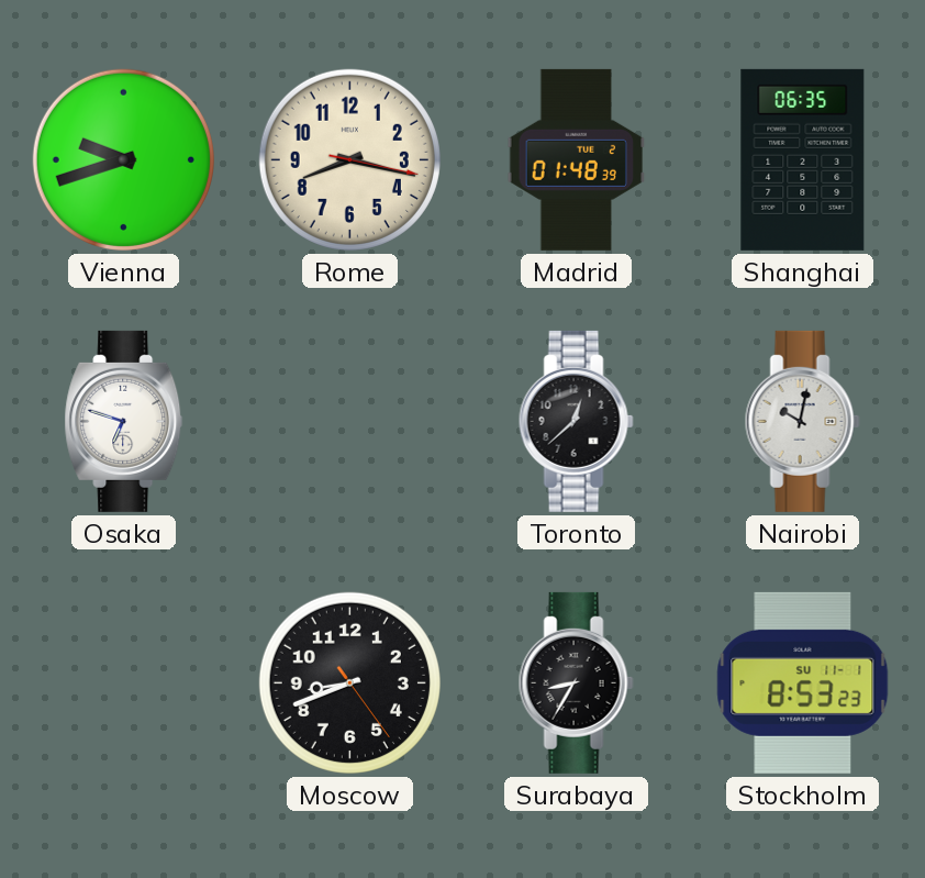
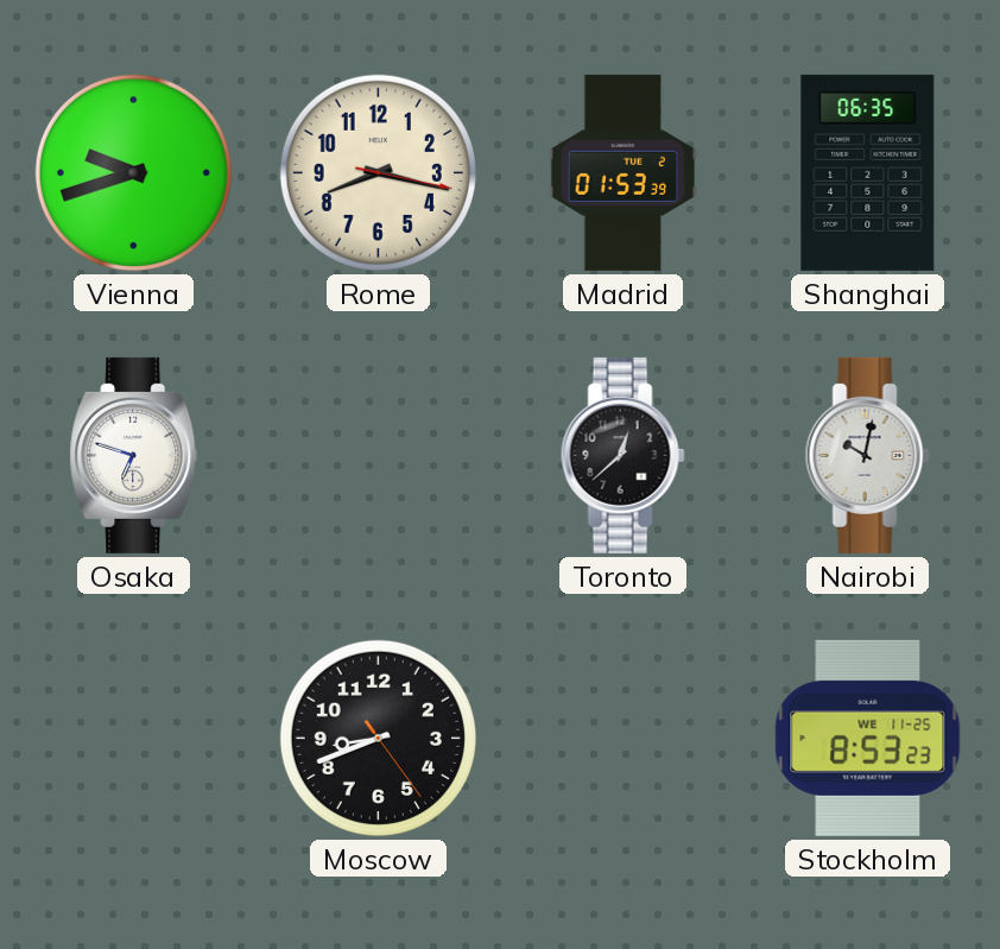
Madrid: 01:48 -> 01:53 (624, 172)
Surabaya: 8:35 -> none (576, 682)
Stockholm date: SU 11-1 -> WE 11-25 (868, 738)
